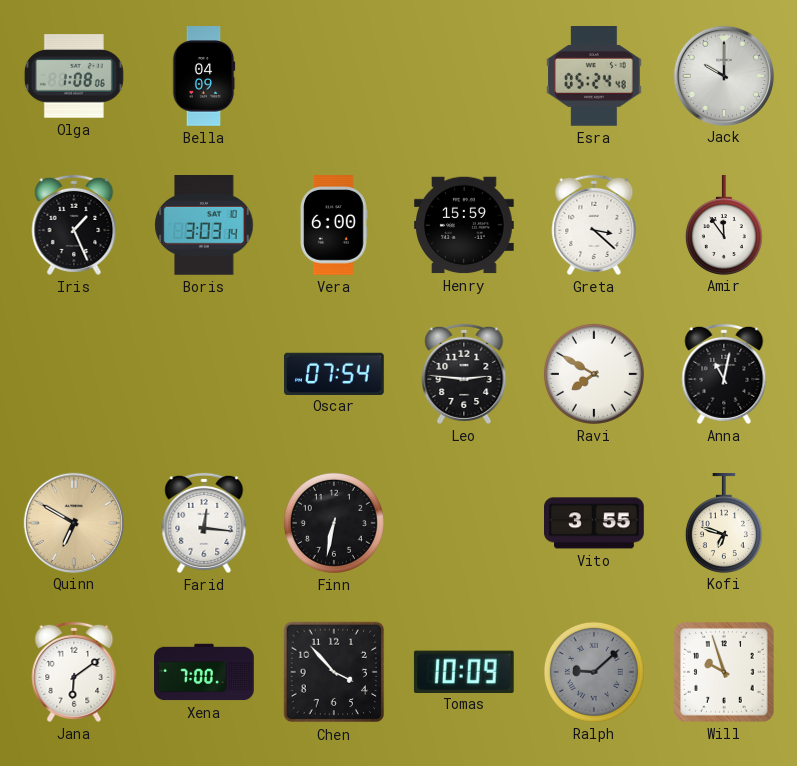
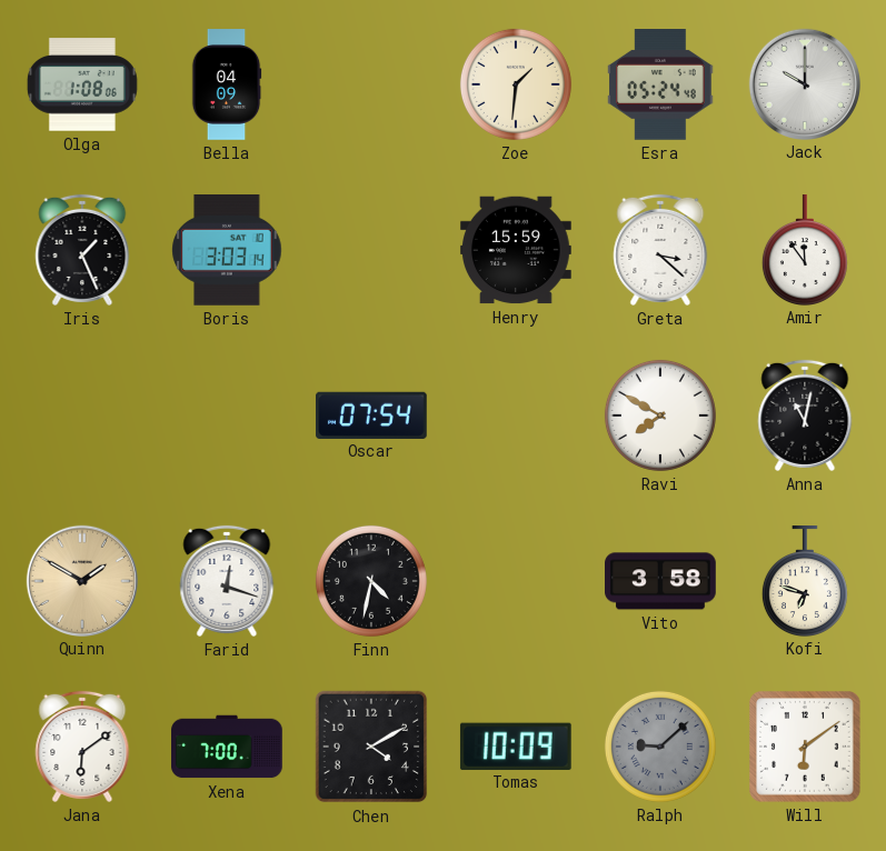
Zoe: none -> 1:31 (516, 84)
Vera: 6:00 -> none (334, 225)
Leo: 2:46 -> none (464, 374)
Quinn: 6:50 -> 1:50 (81, 580)
Farid: 12:16 -> 12:18 (227, 581)
Finn: 6:32 -> 4:32 (371, 581)
Vito: 3:55 -> 3:58 (661, 581)
Chen: 3:53 -> 4:10 (371, 747)
Will: 9:57 -> 6:09 (806, 748)
